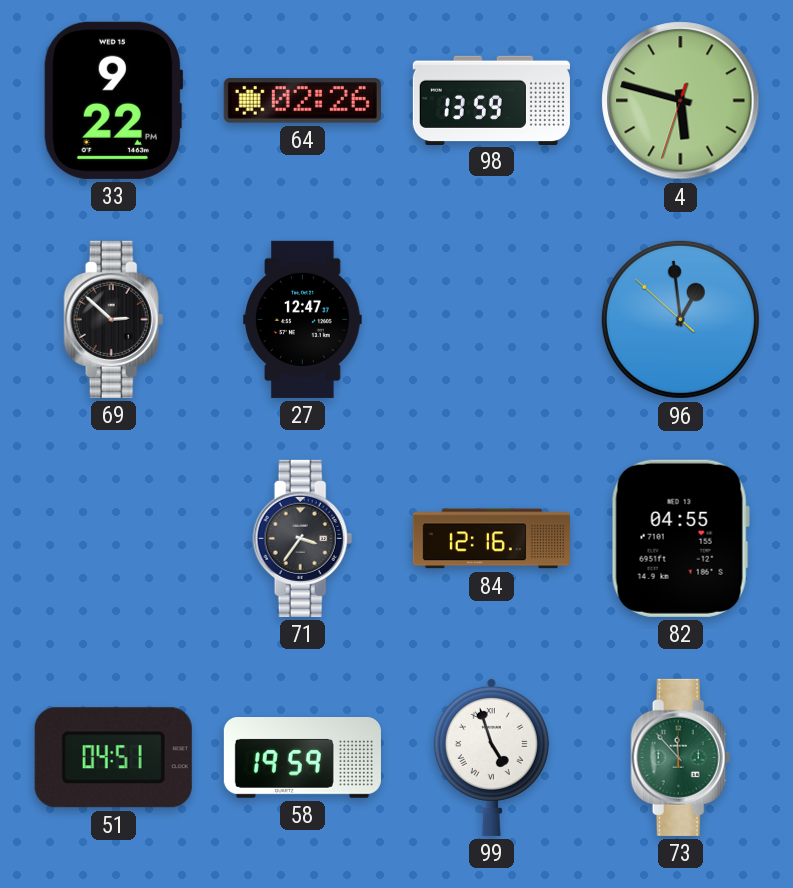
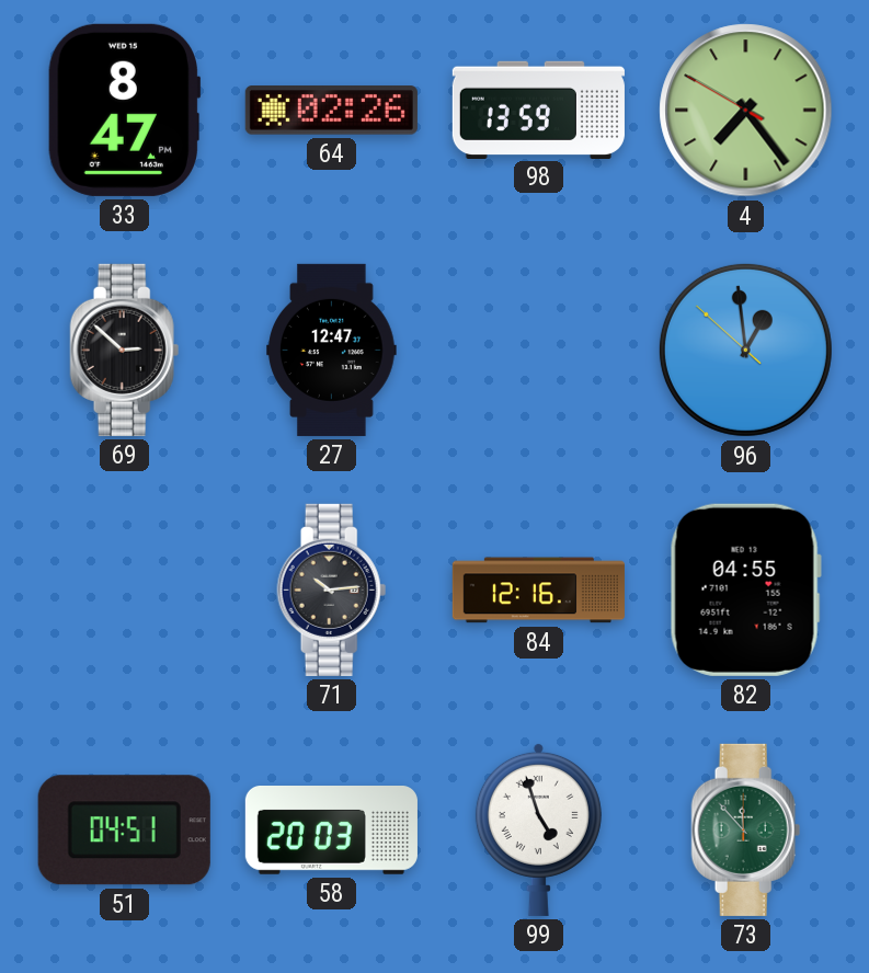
33: 9:22 -> 8:47 (125, 110)
4: 5:47 -> 7:23 (746, 111)
71: 3:36 -> 10:14 (332, 589)
58: 19:59 -> 20:03 (331, 831)
